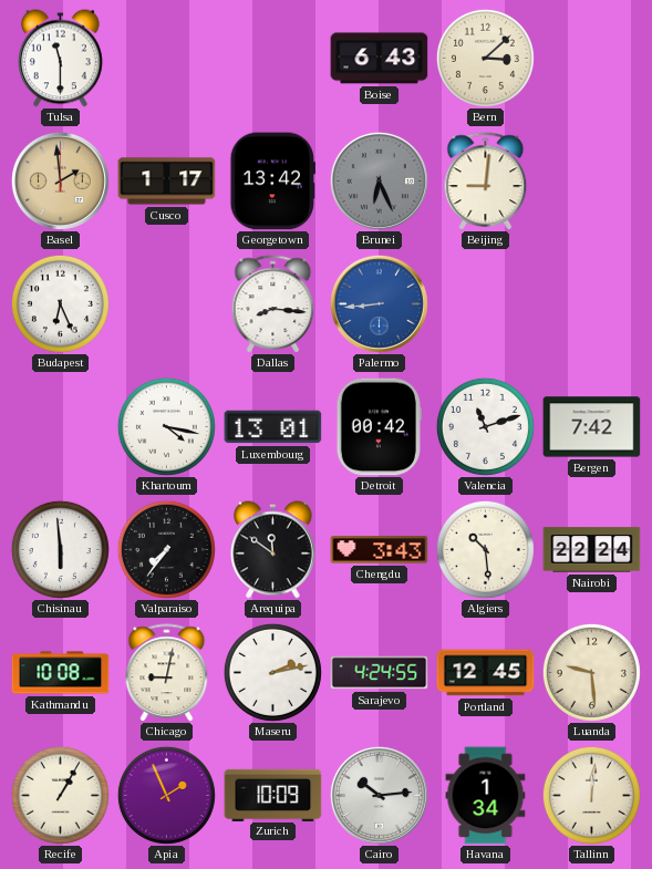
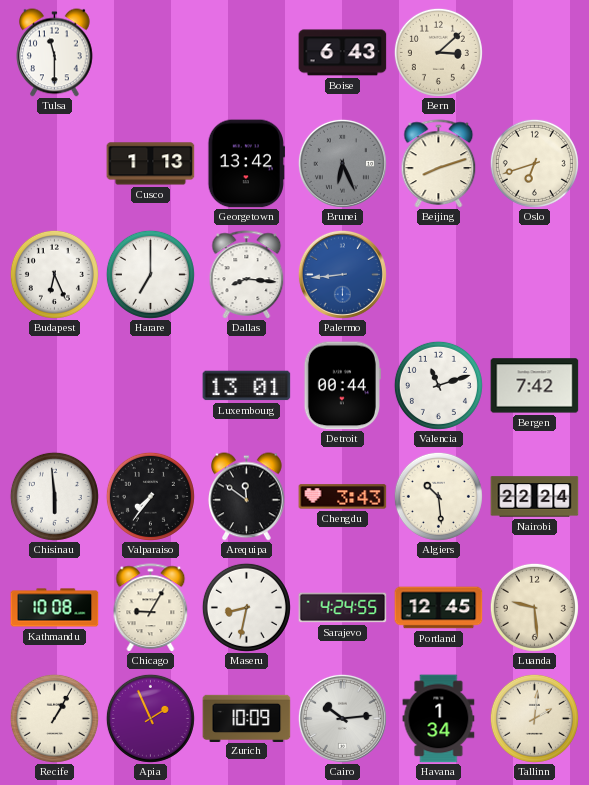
Basel: 1:59 -> none (60, 180)
Cusco: 1:17 -> 1:13 (151, 164)
Beijing: 9:01 -> 8:12 (439, 163)
Oslo: none -> 6:42 (534, 163)
Harare: none -> 7:00 (150, 274)
Khartoum: 4:17 -> none (166, 426)
Detroit: 00:42 -> 00:44 (342, 386)
Chicago: 9:02 -> 9:05 (151, 607)
Maseru: 2:13 -> 8:32 (246, 607)
Tallinn: 12:01 -> 2:01 (534, 718)
